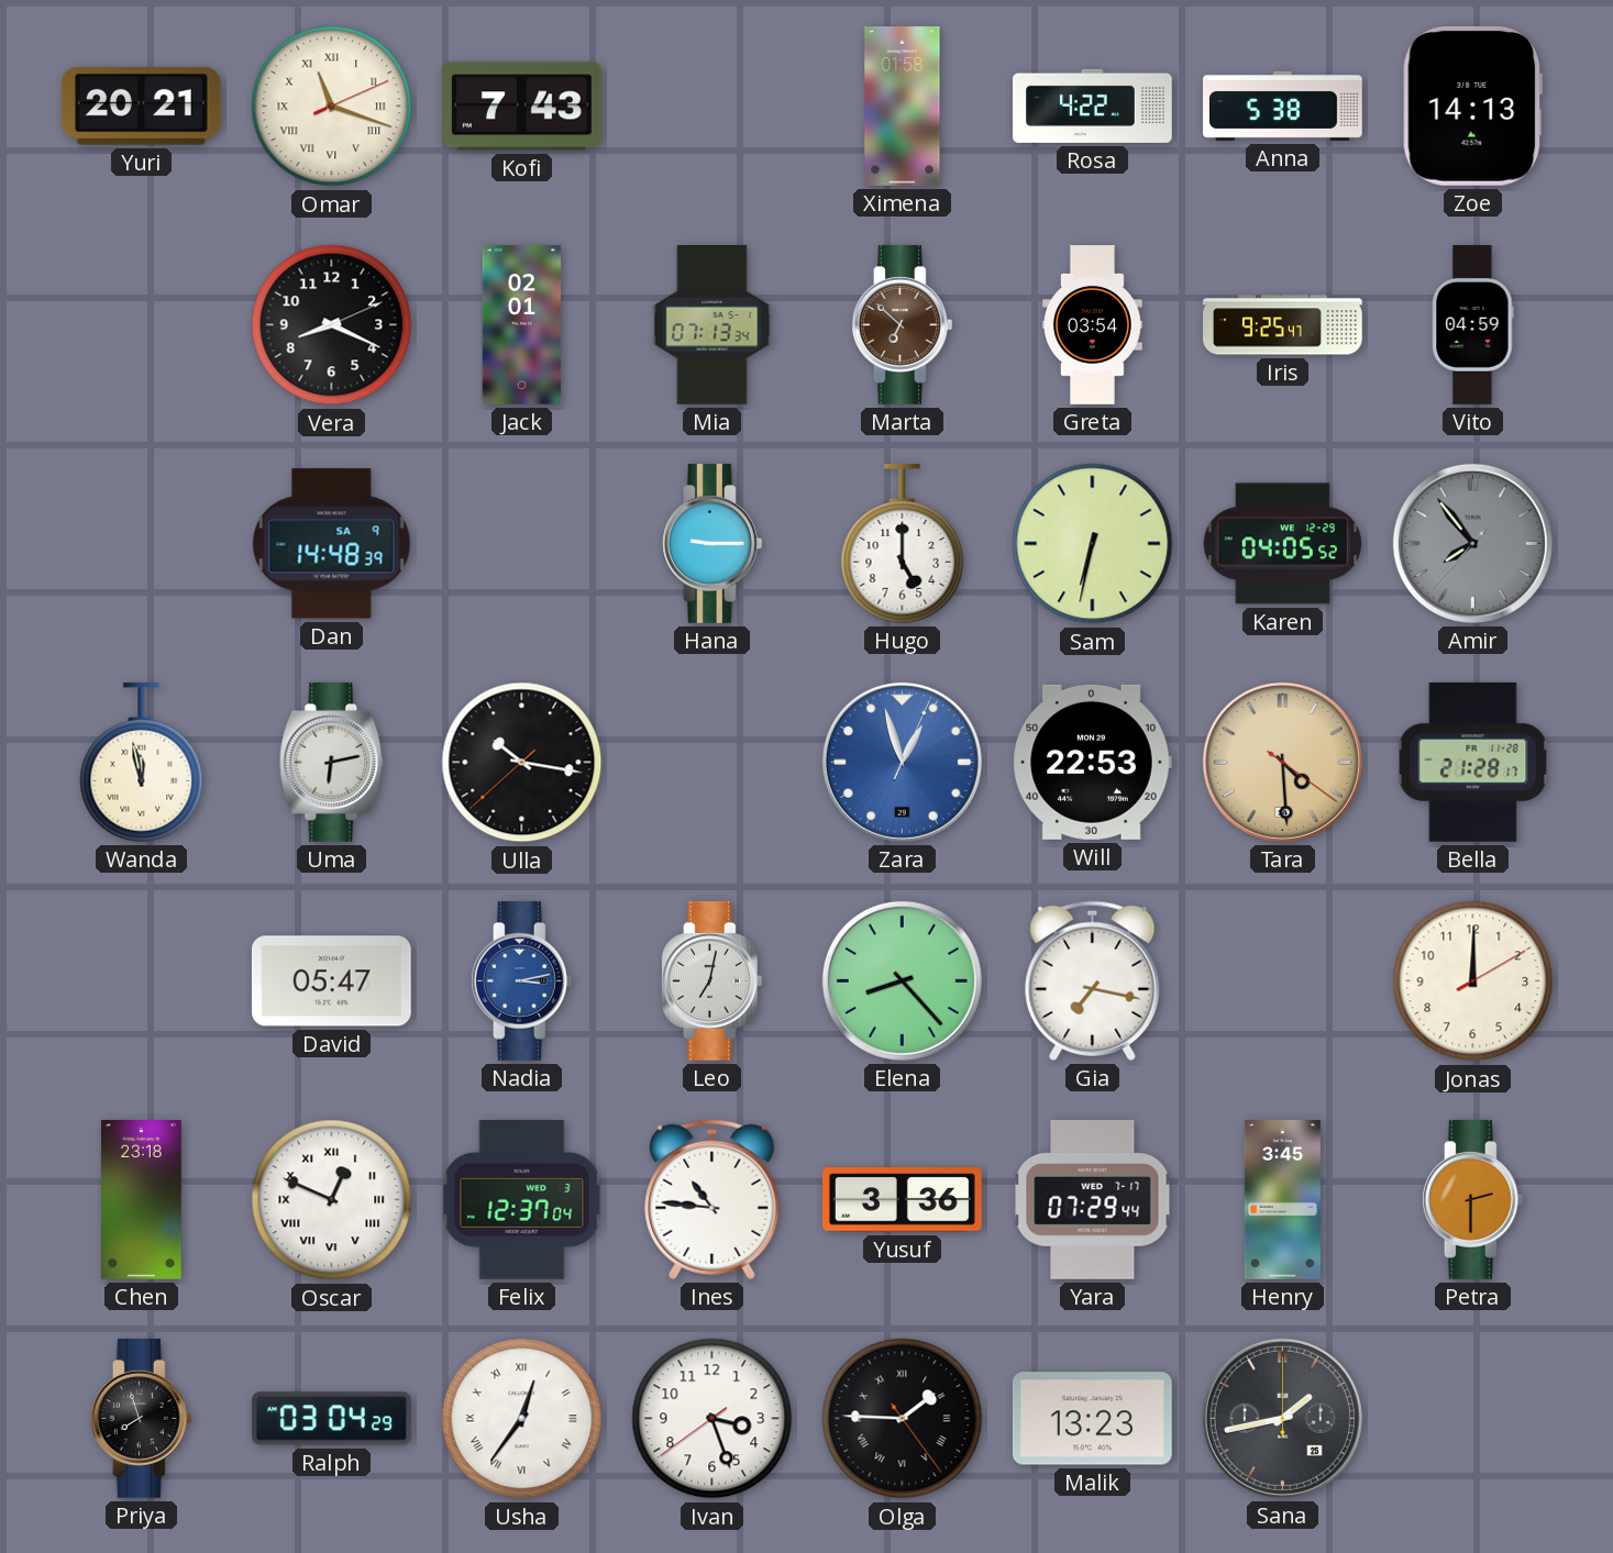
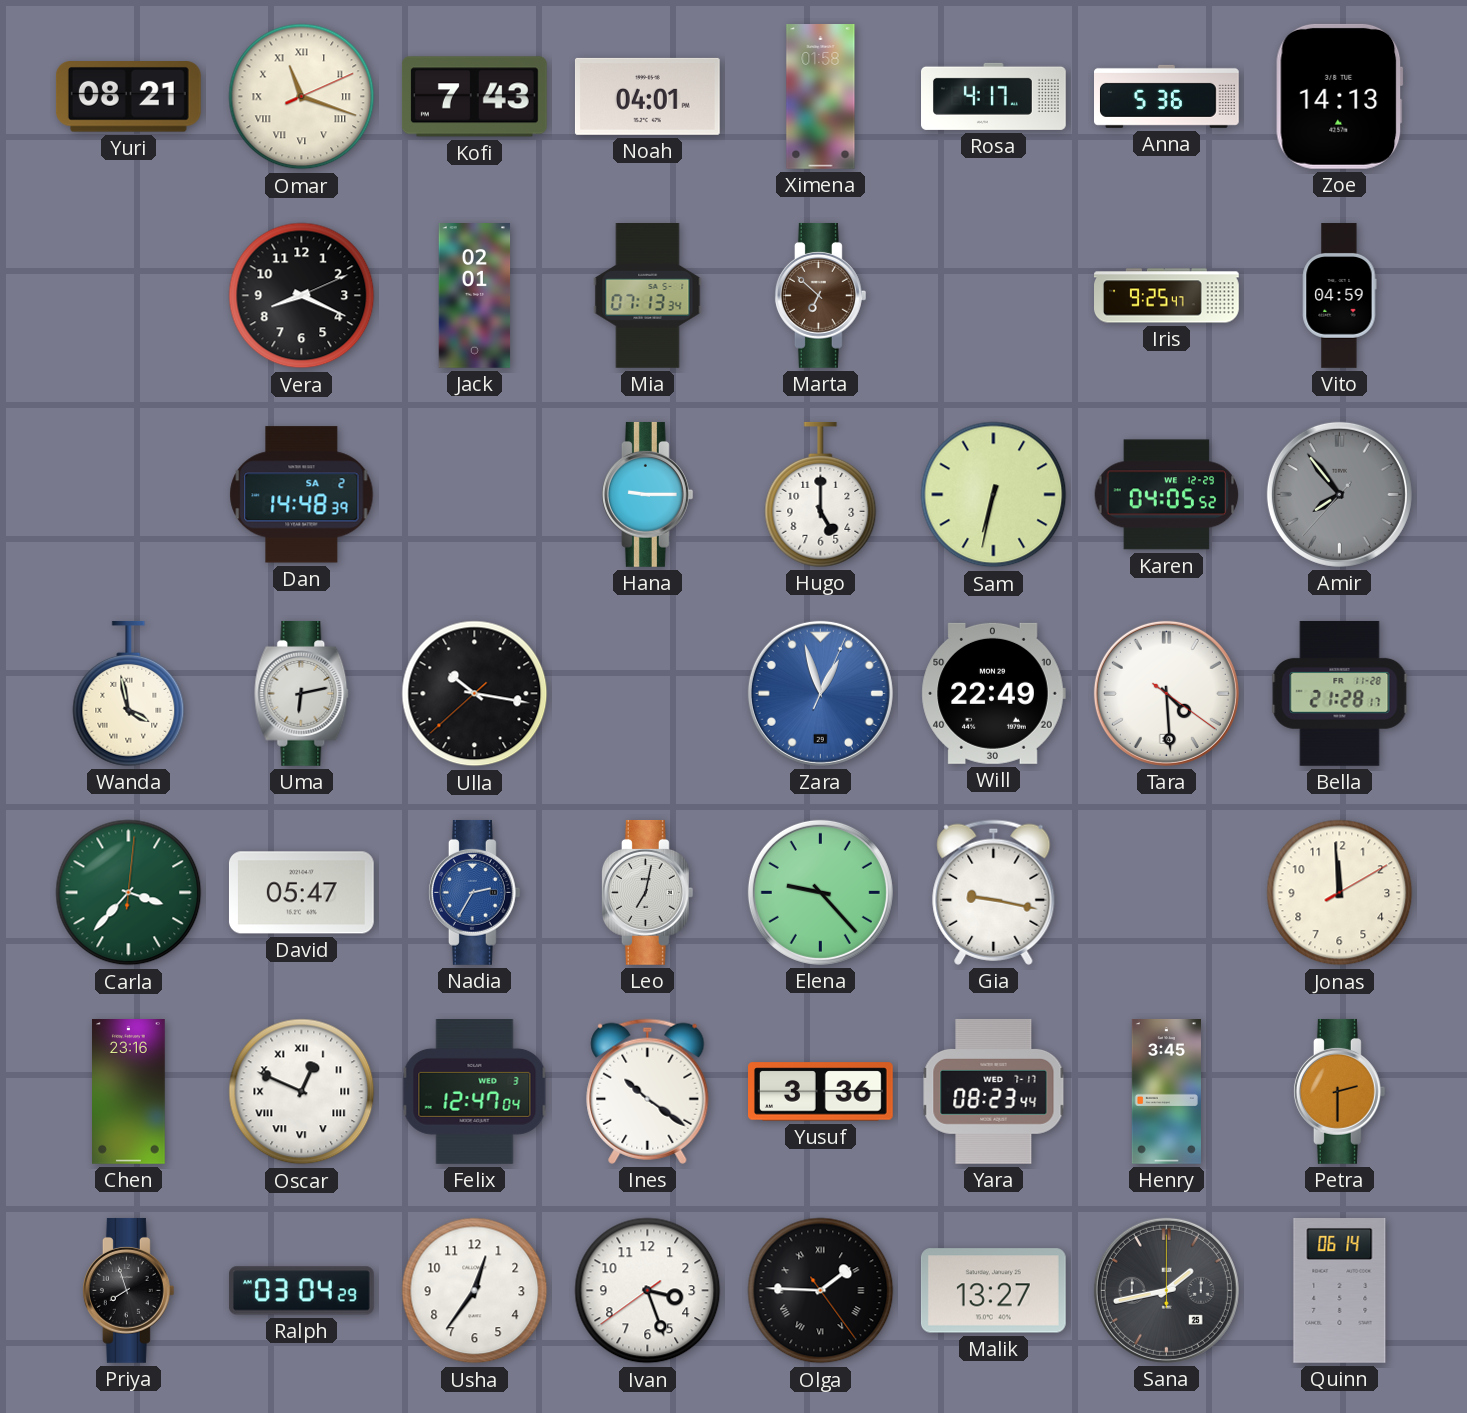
Yuri: 20:21 -> 08:21 (128, 97)
Noah: none -> 04:01 (647, 96)
Rosa: 4:22 -> 4:17 (994, 96)
Anna: 5:38 -> 5:36 (1167, 96)
Greta: 03:54 -> none (1093, 325)
Dan date: SA 9 -> SA 2 (302, 495)
Wanda: 11:58 -> 3:58 (129, 693)
Will: 22:53 -> 22:49 (993, 693)
Tara dial: champagne -> white (1166, 693)
Carla: none -> 3:37 (129, 893)
Nadia: 3:13 -> 2:35 (474, 893)
Elena: 8:23 -> 9:23 (820, 892)
Gia: 7:17 -> 9:17 (994, 892)
Jonas: 12:00 -> 11:59 (1340, 893)
Chen: 23:18 -> 23:16 (129, 1092)
Felix: 12:37 -> 12:47 (475, 1092)
Ines: 10:46 -> 10:21 (648, 1091)
Yara: 07:29 -> 08:23 (994, 1092)
Usha numerals: Roman -> Arabic (475, 1291)
Malik: 13:23 -> 13:27 (993, 1291)
Quinn: none -> 06:14 (1340, 1291)
